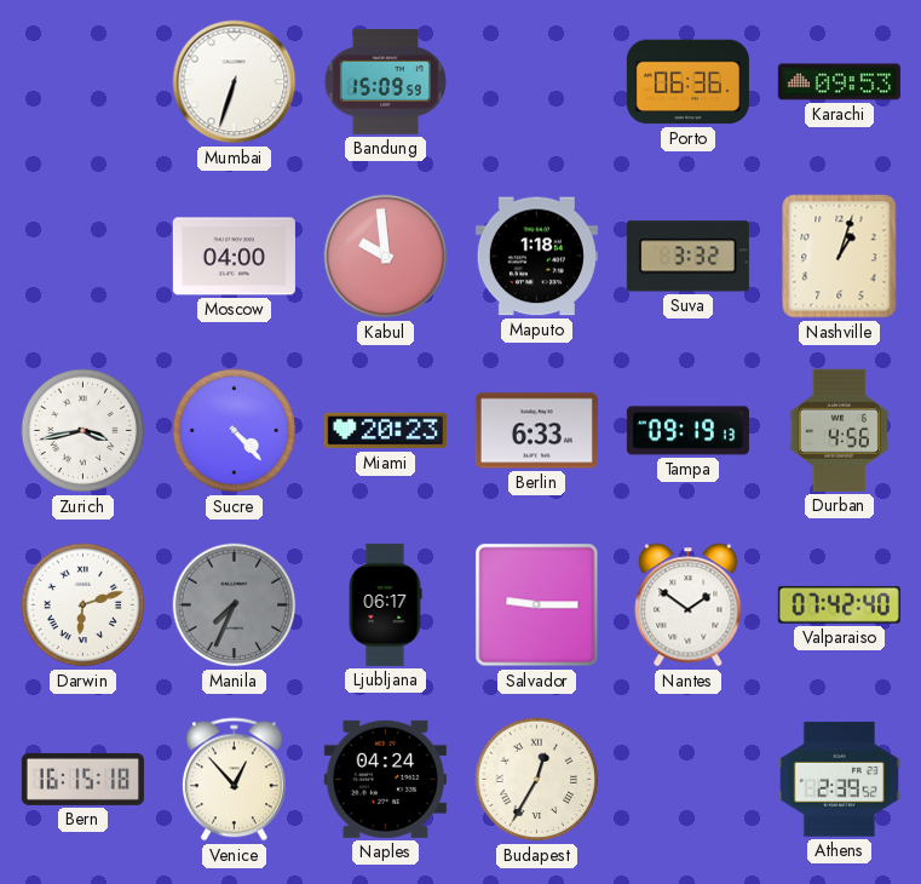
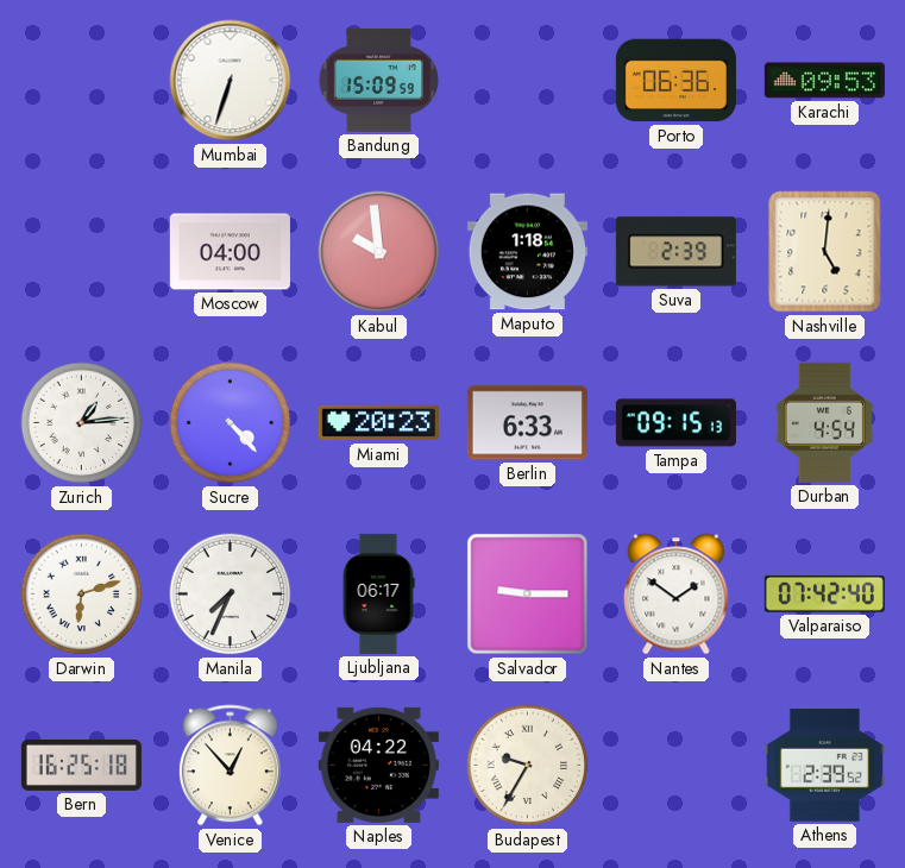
Suva: 3:32 -> 2:39 (675, 252)
Nashville: 1:03 -> 5:01 (825, 252)
Zurich: 3:43 -> 1:14 (82, 423)
Tampa: 09:19 -> 09:15 (675, 423)
Durban: 4:56 -> 4:54 (824, 422)
Manila dial: grey -> white (231, 595)
Bern: 16:15 -> 16:25 (81, 765)
Naples: 04:24 -> 04:22 (378, 765)
Budapest: 12:35 -> 9:35 (528, 766)
